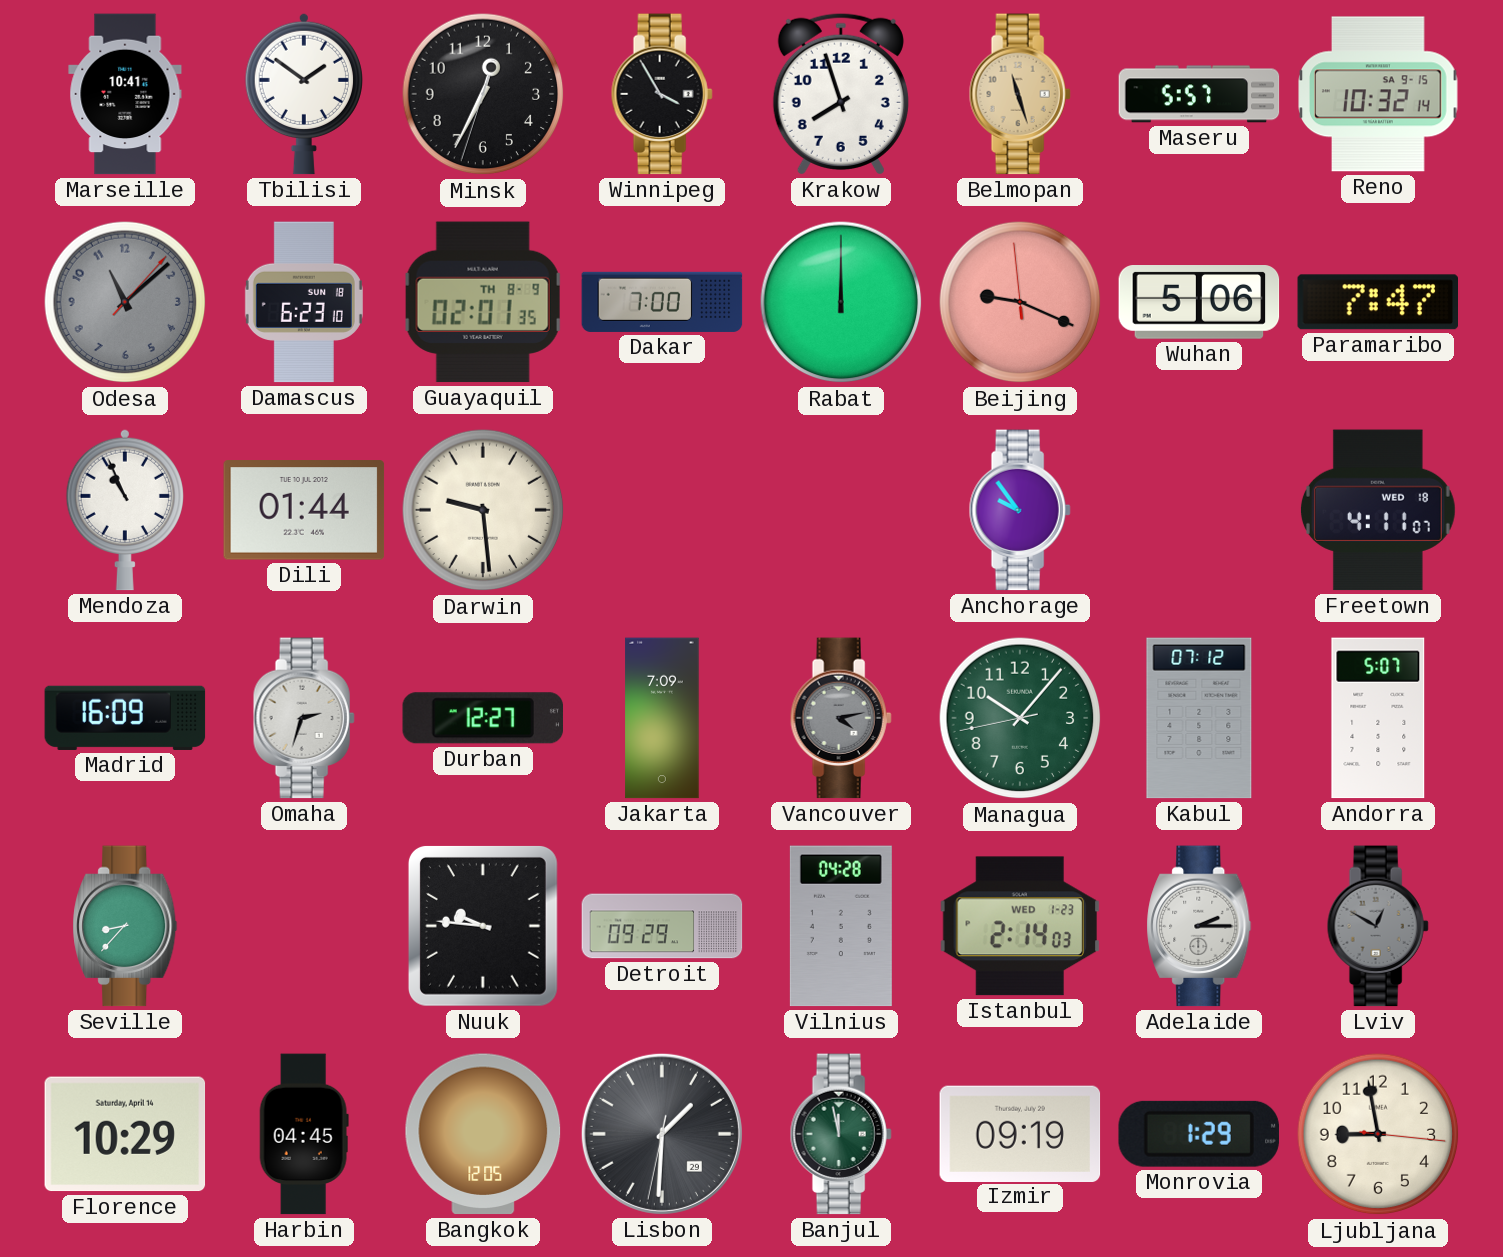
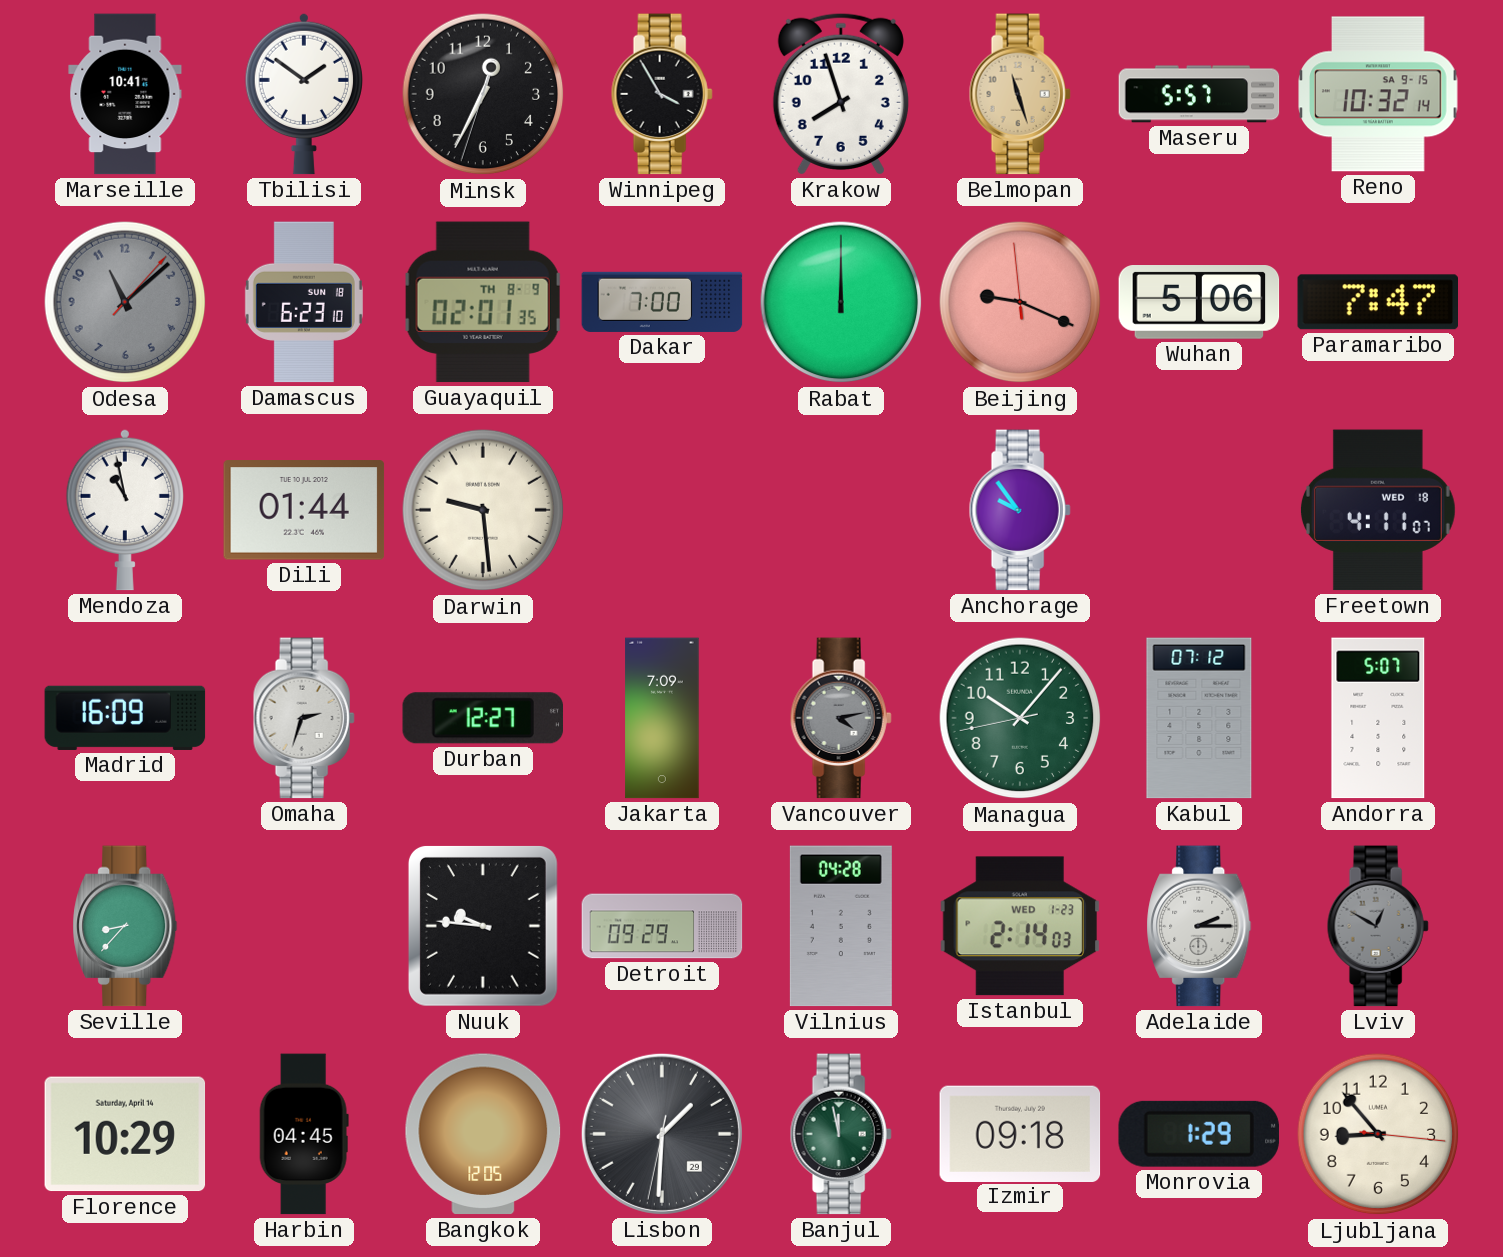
Mendoza: 10:56 -> 10:58 (125, 510)
Izmir: 09:19 -> 09:18 (1020, 1133)
Ljubljana: 8:58 -> 8:53 (1378, 1134)
